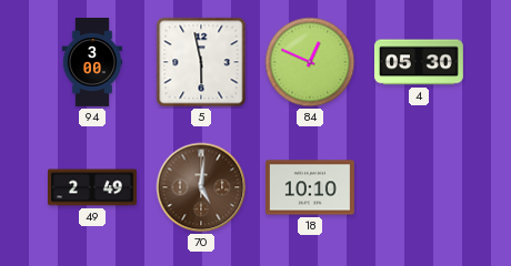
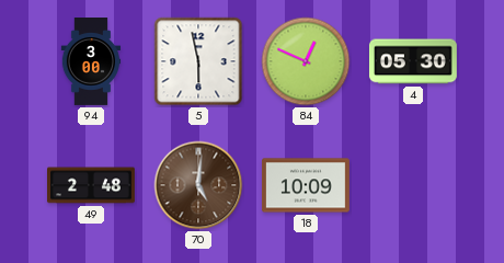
49: 2:49 -> 2:48 (92, 185)
18: 10:10 -> 10:09 (306, 185)
